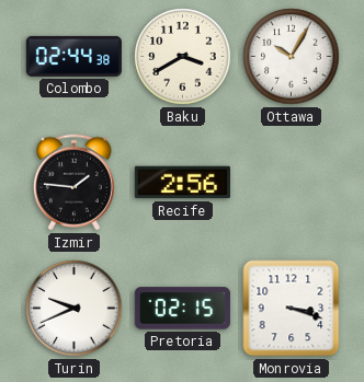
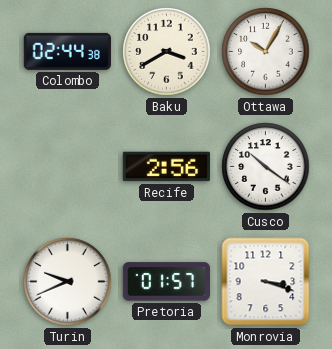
Izmir: 1:46 -> none (73, 183)
Cusco: none -> 10:21 (266, 167)
Pretoria: 02:15 -> 01:57 (166, 282)
